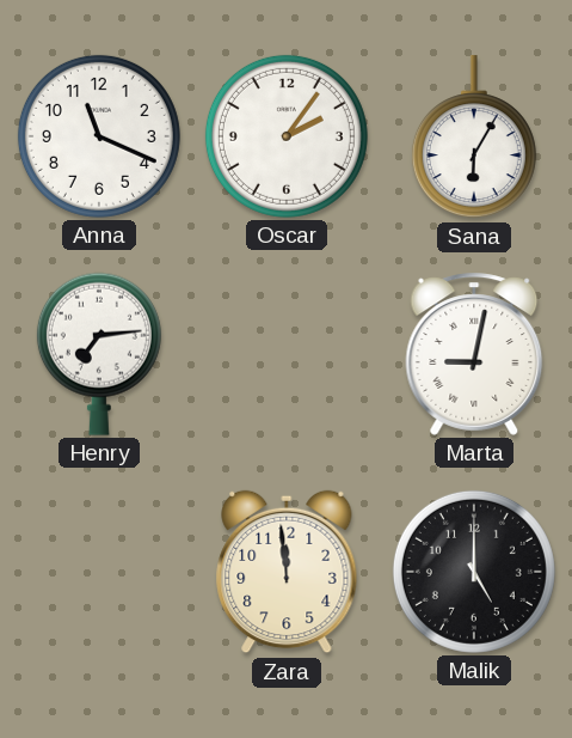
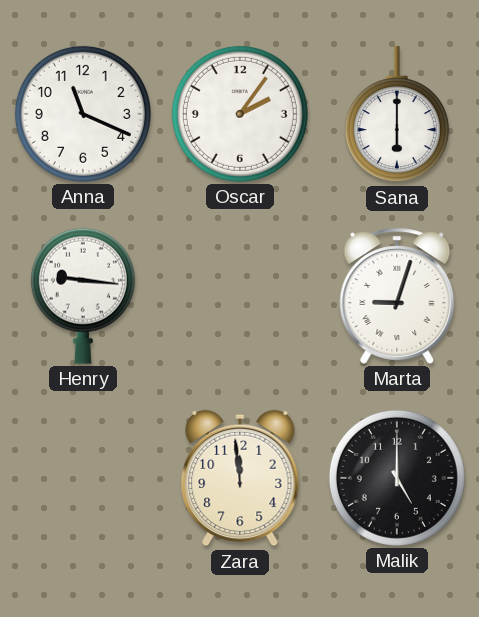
Sana: 6:05 -> 6:00 (397, 115)
Henry: 7:14 -> 9:16 (83, 296)
Marta: 9:02 -> 9:03 (397, 296)
